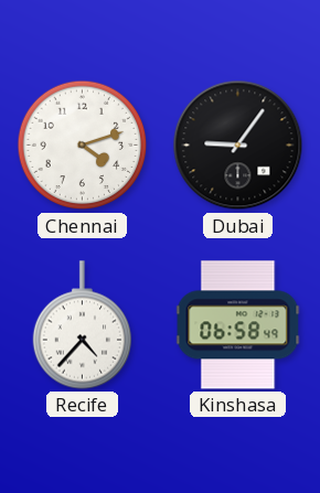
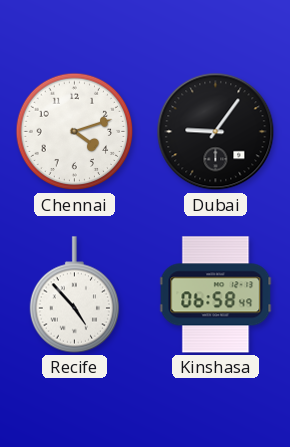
Recife: 4:37 -> 4:53 (75, 295)
